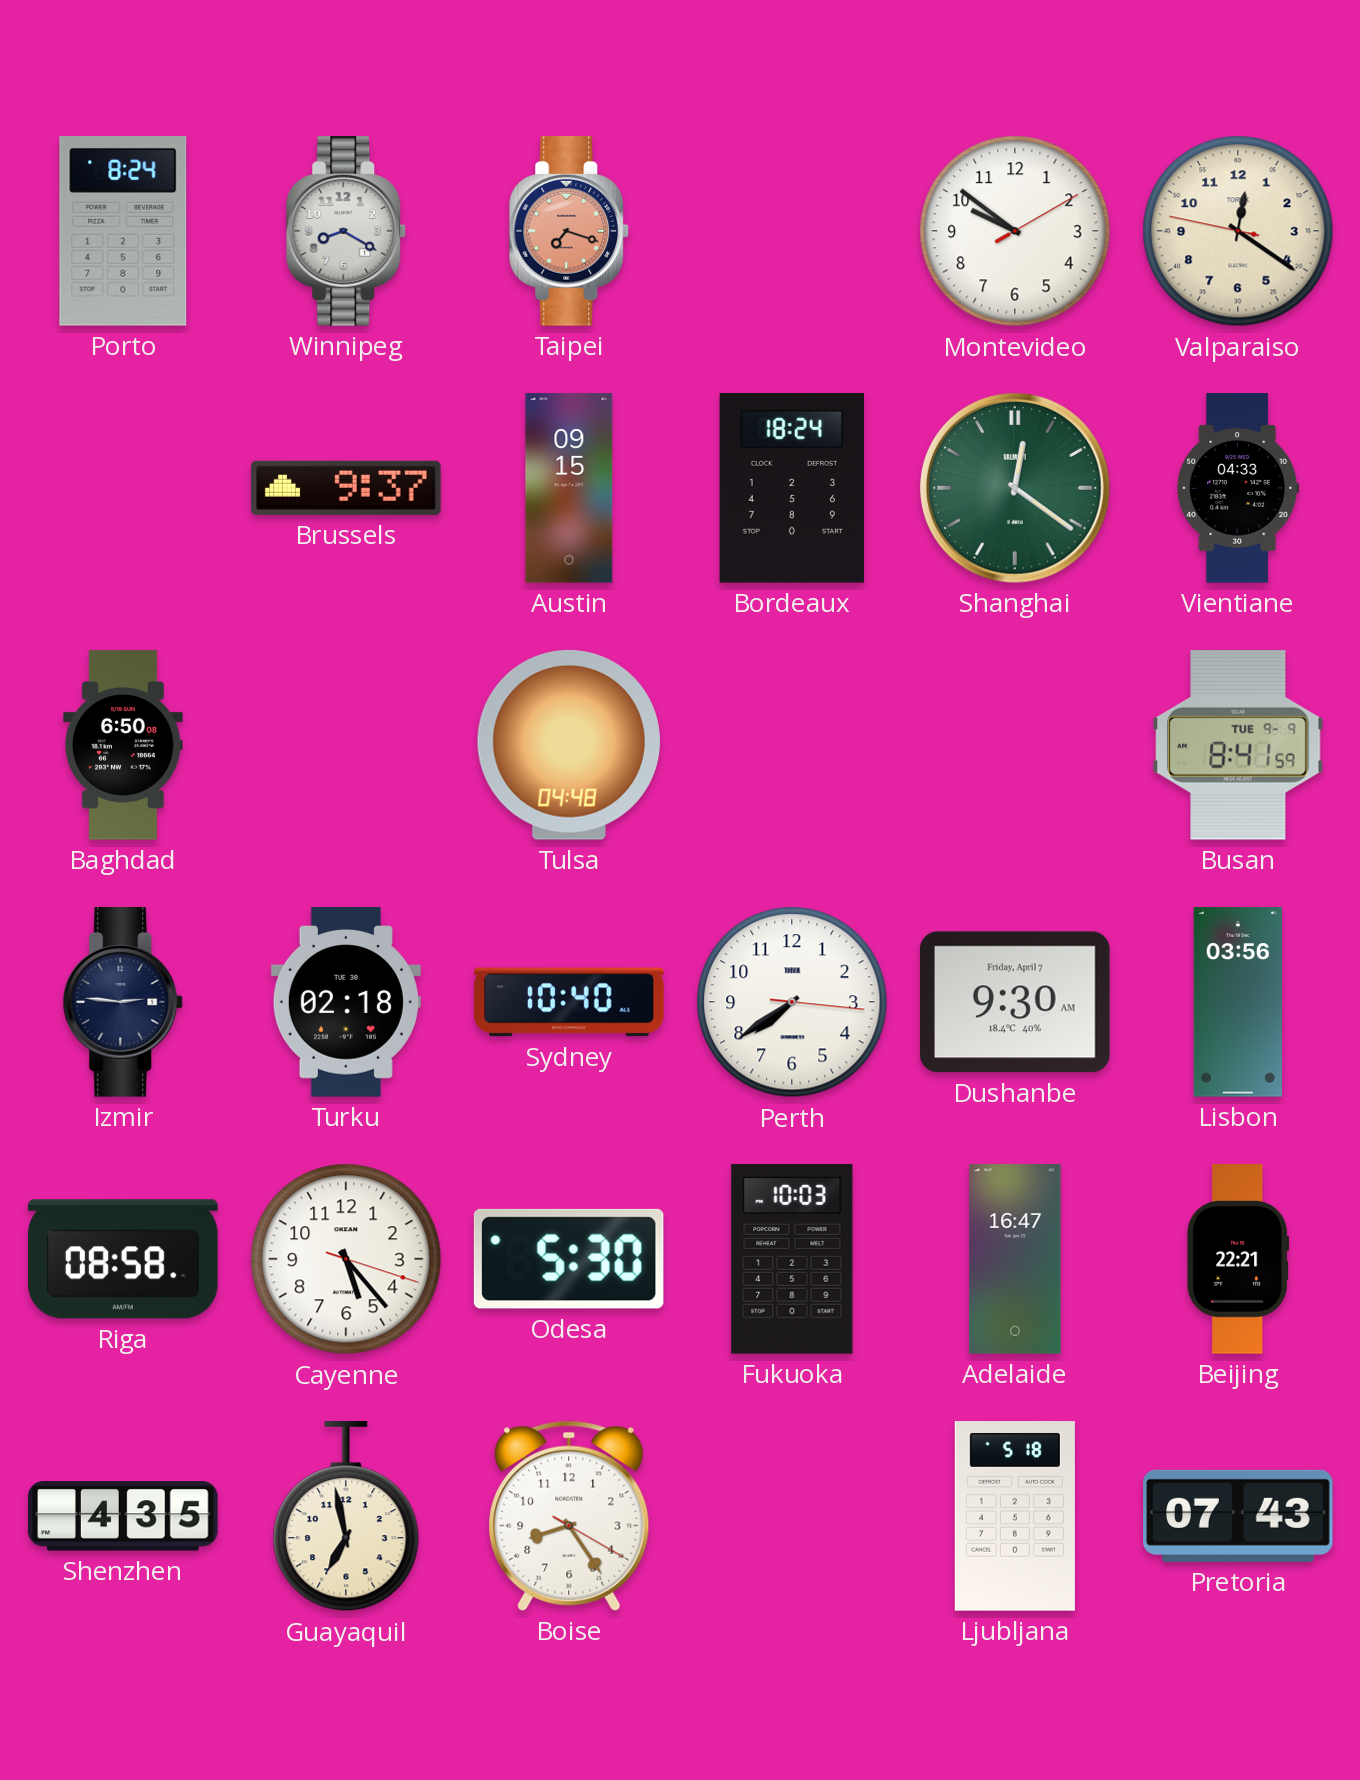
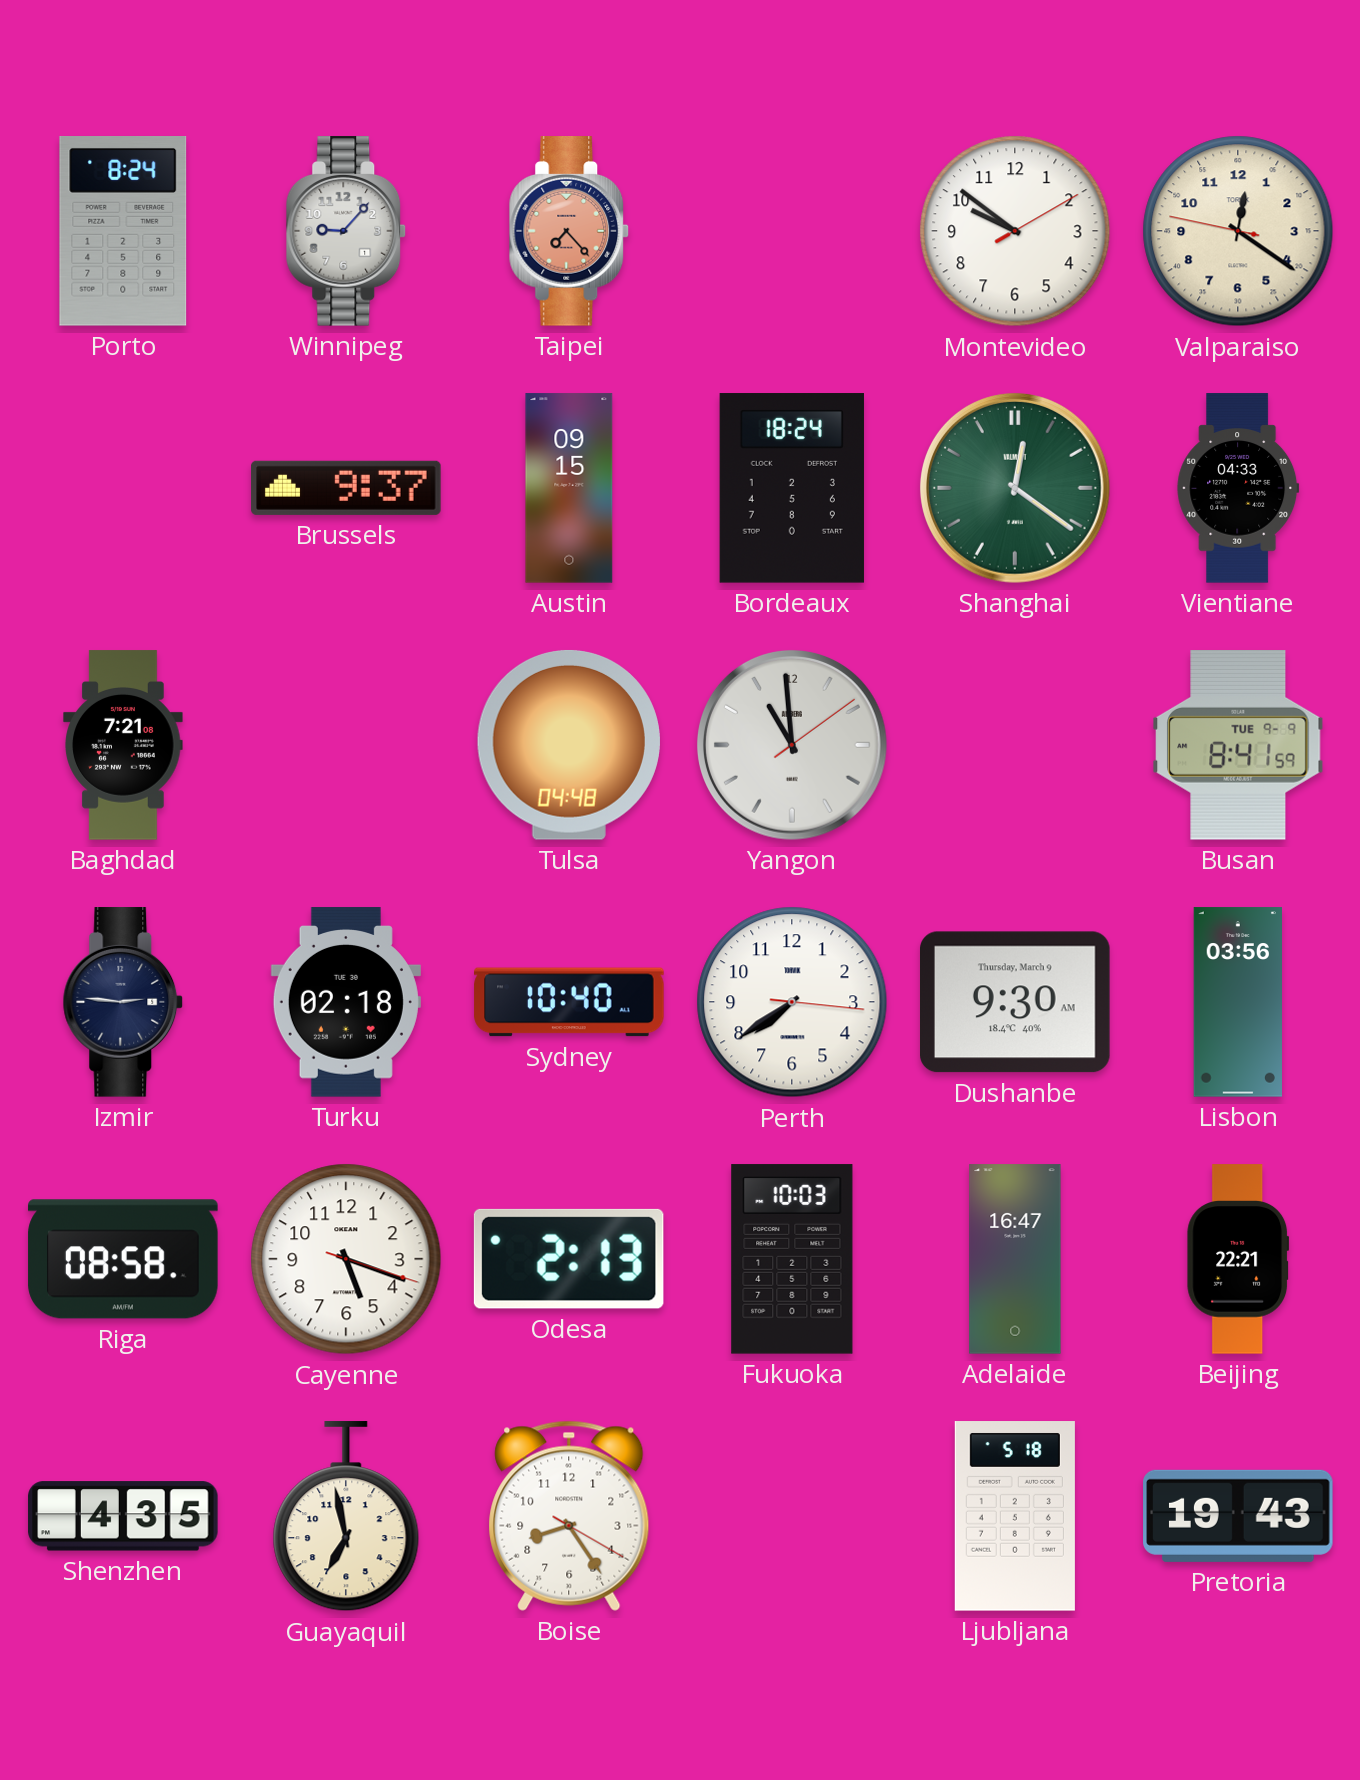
Winnipeg: 8:20 -> 9:07 (346, 231)
Taipei: 7:18 -> 7:23 (569, 231)
Baghdad: 6:50 -> 7:21 (123, 745)
Yangon: none -> 10:59 (792, 745)
Dushanbe date: Friday, April 7 -> Thursday, March 9 (1016, 1002)
Cayenne: 5:23 -> 5:18 (346, 1259)
Odesa: 5:30 -> 2:13 (569, 1259)
Pretoria: 07:43 -> 19:43 (1238, 1516)
